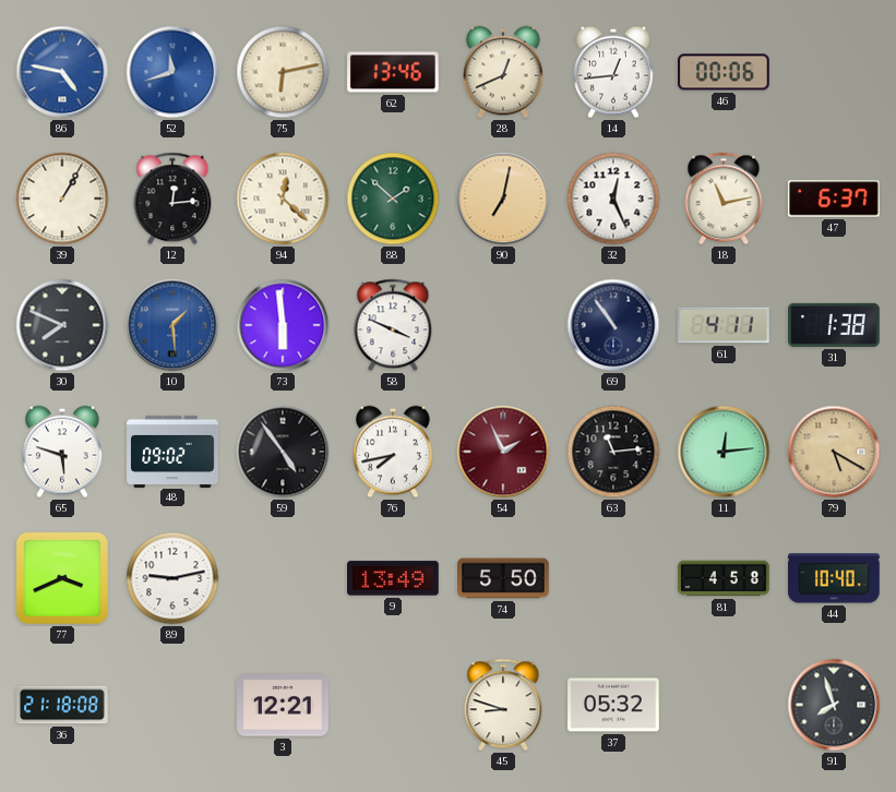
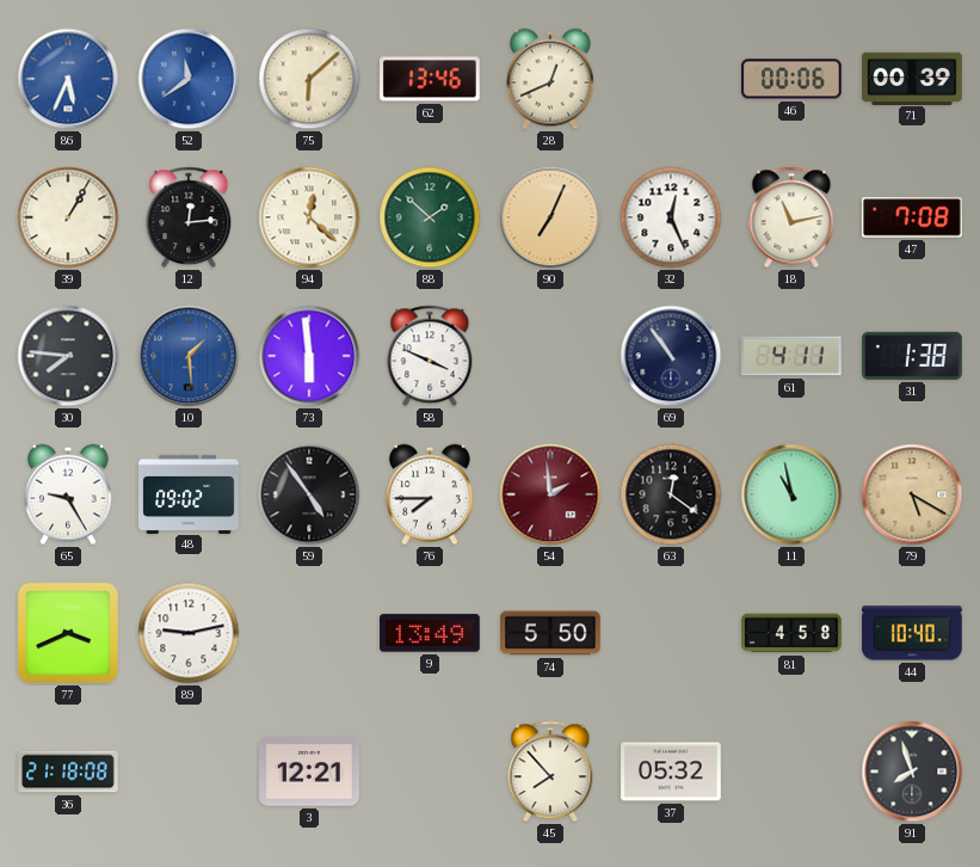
86: 4:47 -> 5:34 (68, 79)
52: 11:42 -> 11:39 (189, 79)
75: 6:13 -> 6:08 (309, 79)
14: 12:44 -> none (614, 72)
71: none -> 00:39 (912, 78)
90: 7:02 -> 7:04 (550, 217)
47: 6:37 -> 7:08 (913, 217)
30: 7:49 -> 7:46 (68, 356)
65: 5:48 -> 9:25 (69, 494)
76: 7:43 -> 7:45 (431, 494)
54: 1:56 -> 1:59 (550, 494)
63: 11:14 -> 12:21 (671, 494)
11: 12:14 -> 10:58 (791, 494)
45: 8:48 -> 7:53 (550, 771)
